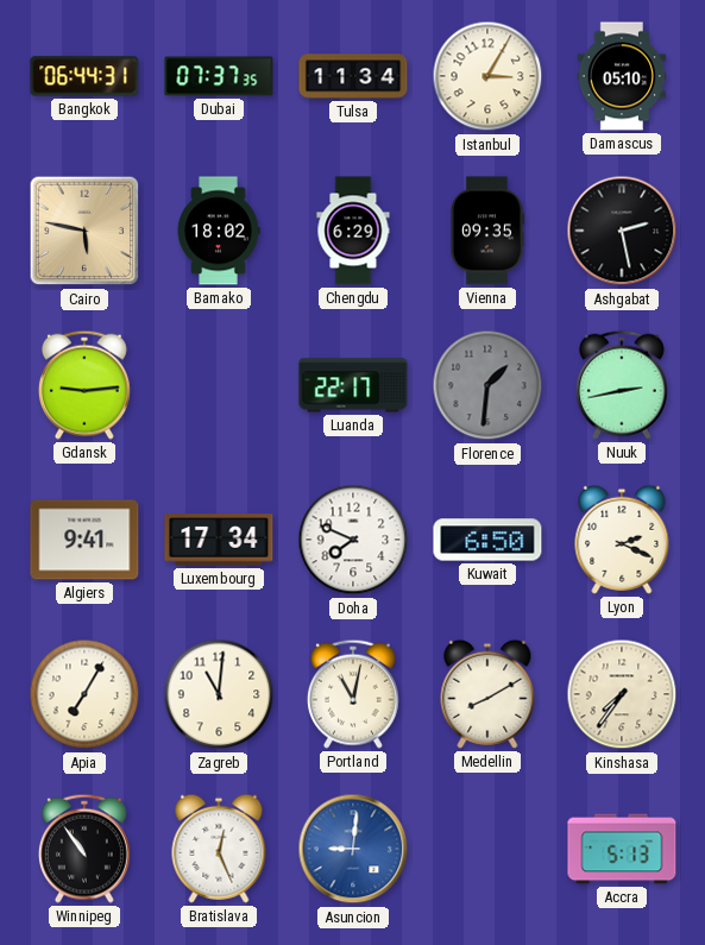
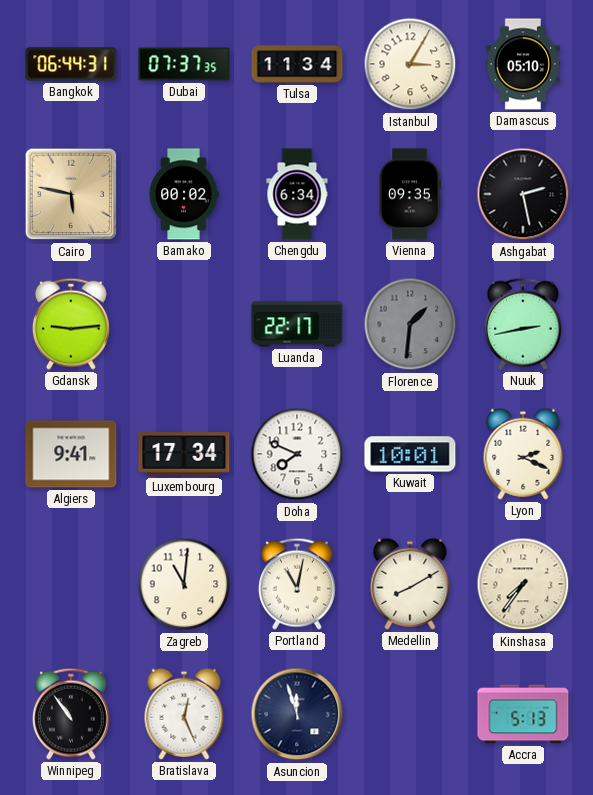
Bamako: 18:02 -> 00:02 (184, 194)
Chengdu: 6:29 -> 6:34 (297, 194)
Kuwait: 6:50 -> 10:01 (410, 454)
Apia: 7:05 -> none (84, 694)
Asuncion: 9:01 -> 11:57 (297, 714)
Asuncion dial: blue -> navy (297, 714)
